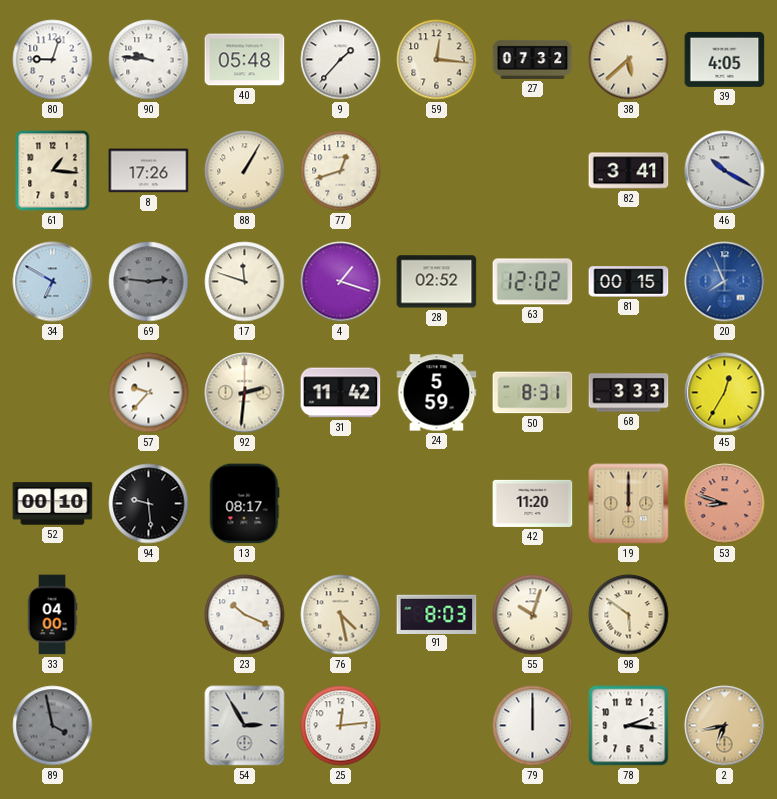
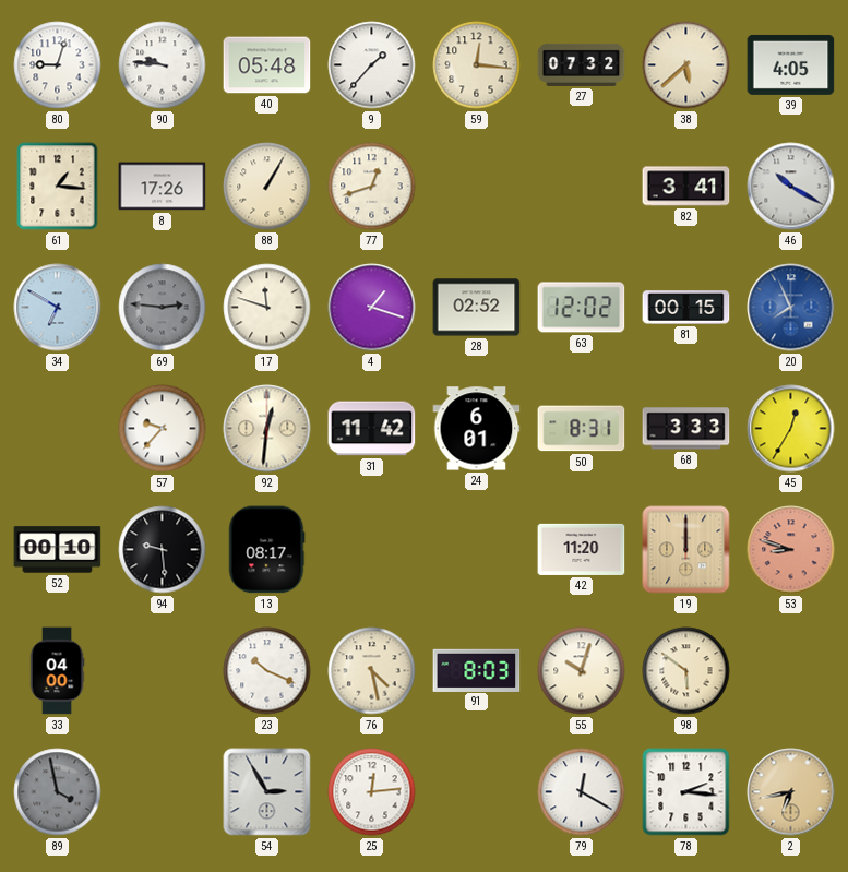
92: 2:31 -> 12:31 (267, 429)
24: 5:59 -> 6:01 (477, 429)
79: 12:00 -> 12:20 (582, 792)
